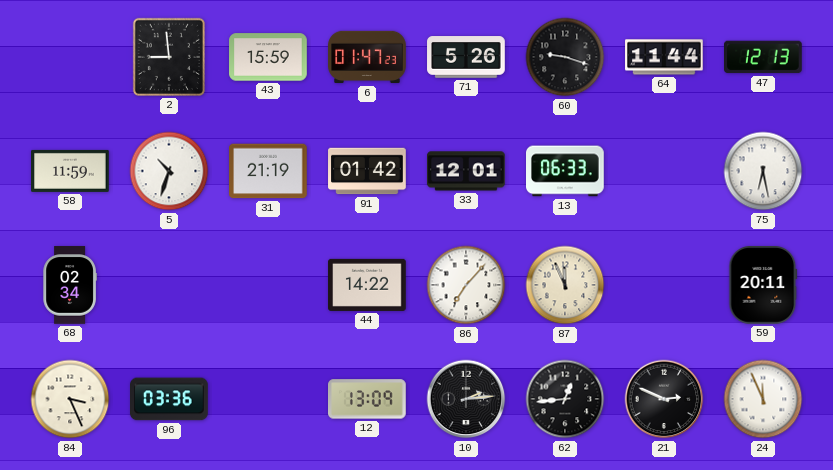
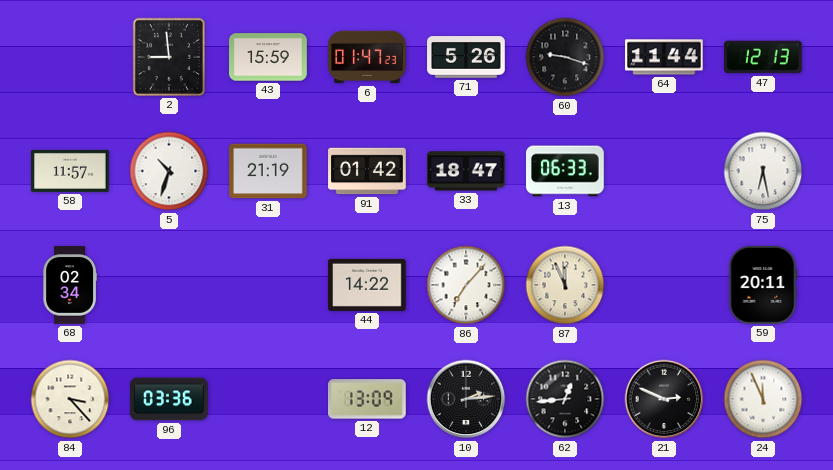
58: 11:59 -> 11:57 (70, 171)
33: 12:01 -> 18:47 (466, 171)
84: 3:26 -> 3:23 (70, 399)
